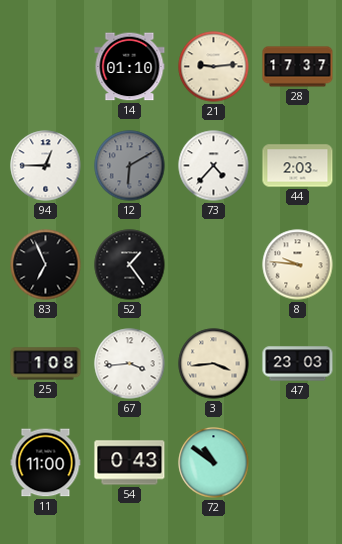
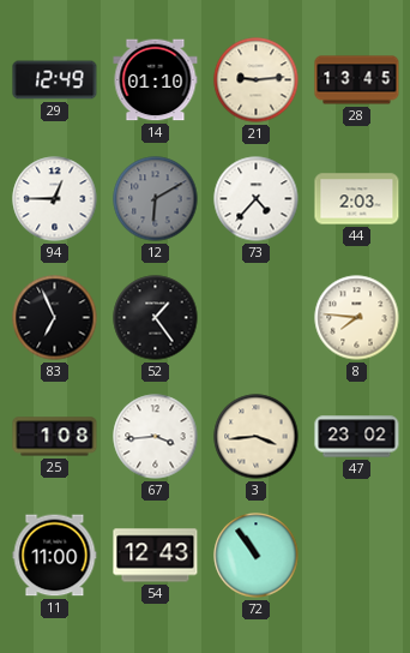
29: none -> 12:49 (55, 80)
28: 17:37 -> 13:45 (357, 80)
8: 9:46 -> 7:46 (357, 318)
47: 23:03 -> 23:02 (357, 437)
54: 0:43 -> 12:43 (156, 556)
72: 10:51 -> 10:54 (257, 556)
